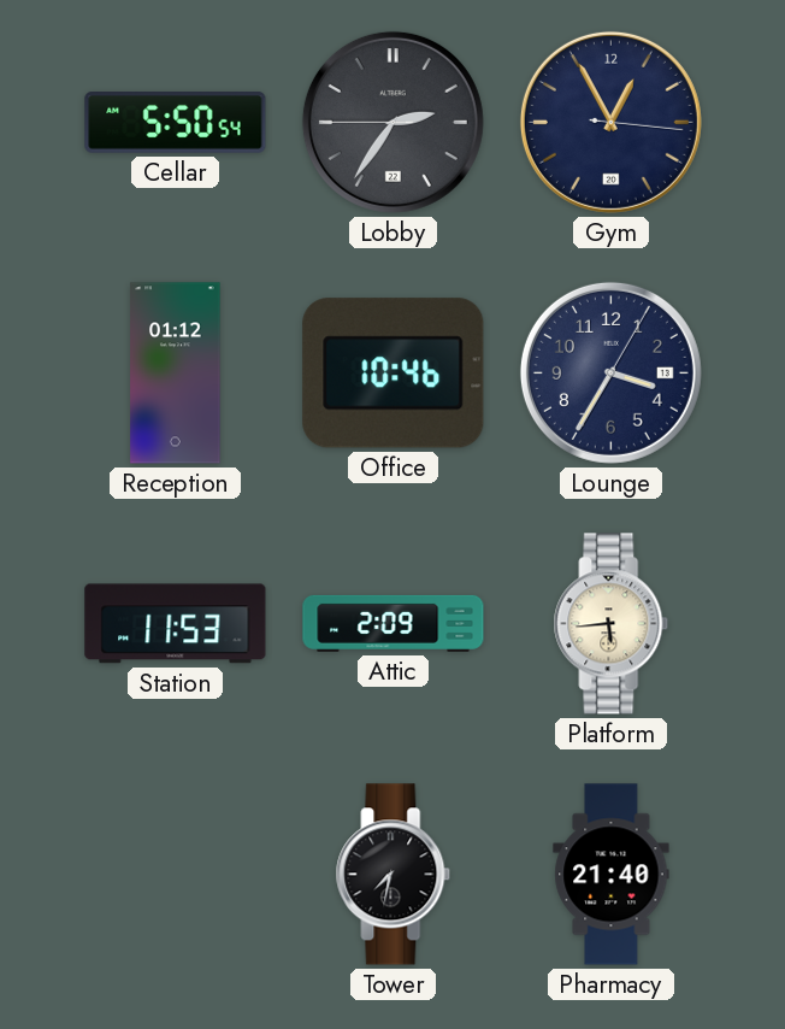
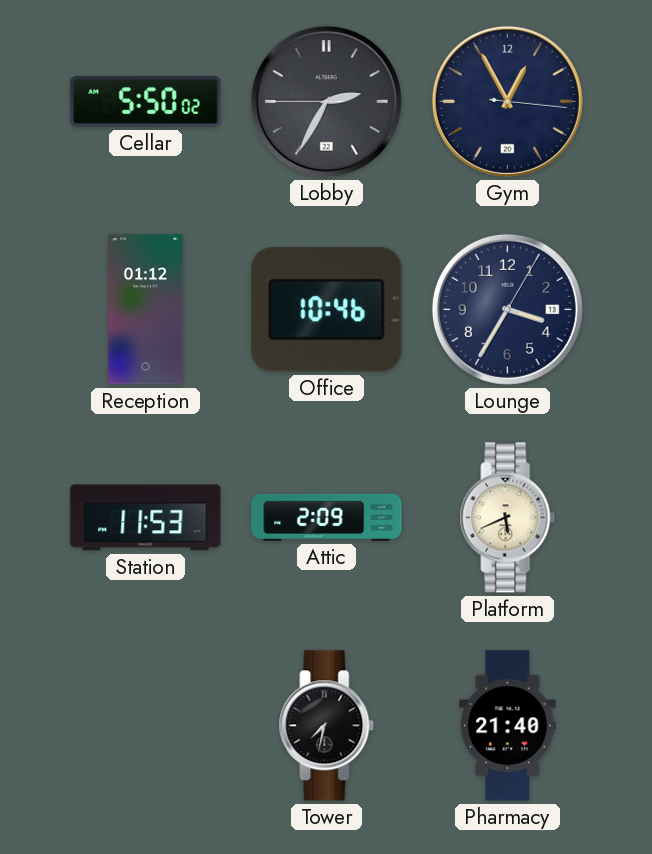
Cellar: 5:50:54 -> 5:50:02 (146, 102)
Lobby: 2:35 -> 2:34 (326, 101)
Platform: 5:44 -> 5:41 (508, 518)
